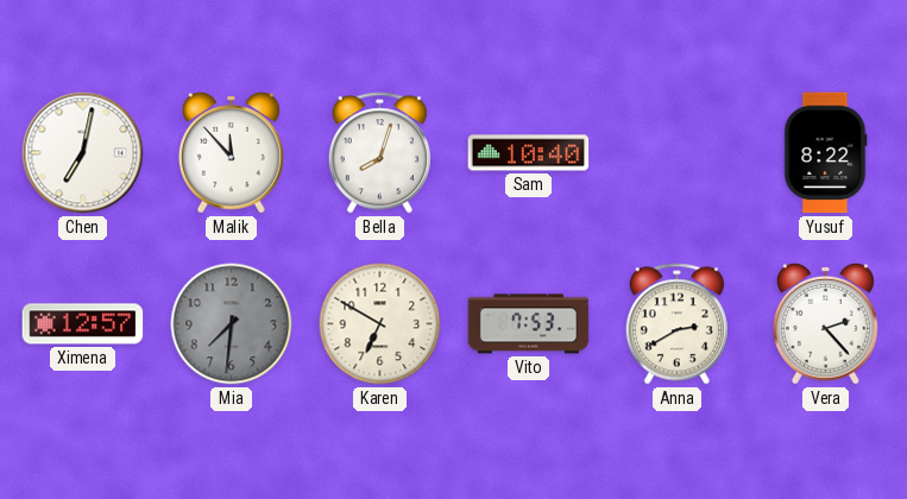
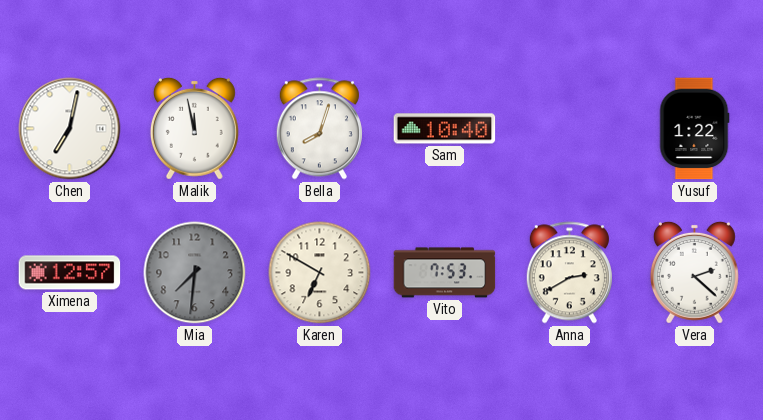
Malik: 11:53 -> 11:58 (194, 128)
Yusuf: 8:22 -> 1:22 (694, 129)
Vera: 2:23 -> 2:22 (694, 272)
